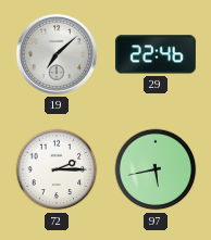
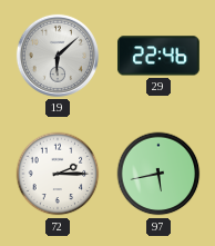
19: 7:08 -> 6:08 (58, 56)
